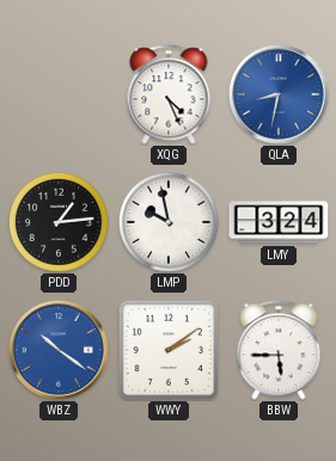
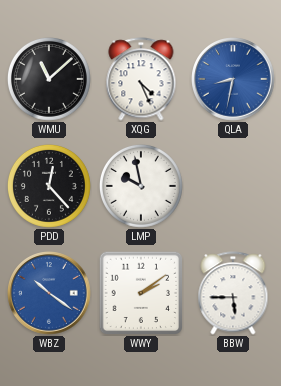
WMU: none -> 11:08 (49, 79)
PDD: 1:14 -> 12:23 (49, 186)
LMY: 3:24 -> none (279, 222)
